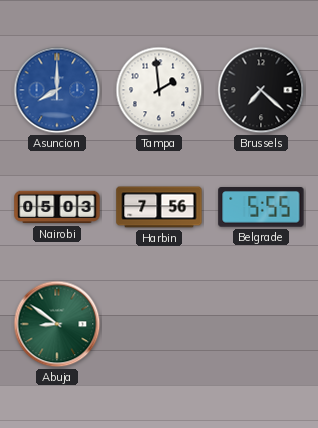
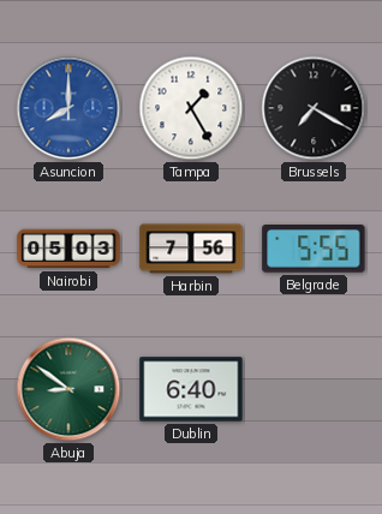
Tampa: 1:59 -> 1:25 (191, 108)
Brussels: 7:22 -> 7:20 (314, 108)
Dublin: none -> 6:40 (191, 389)
